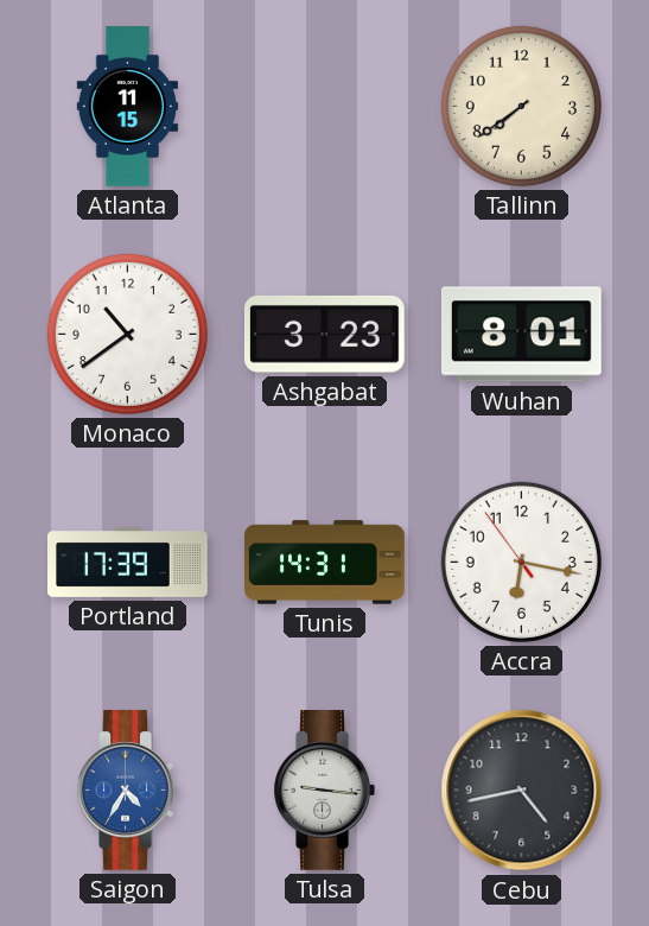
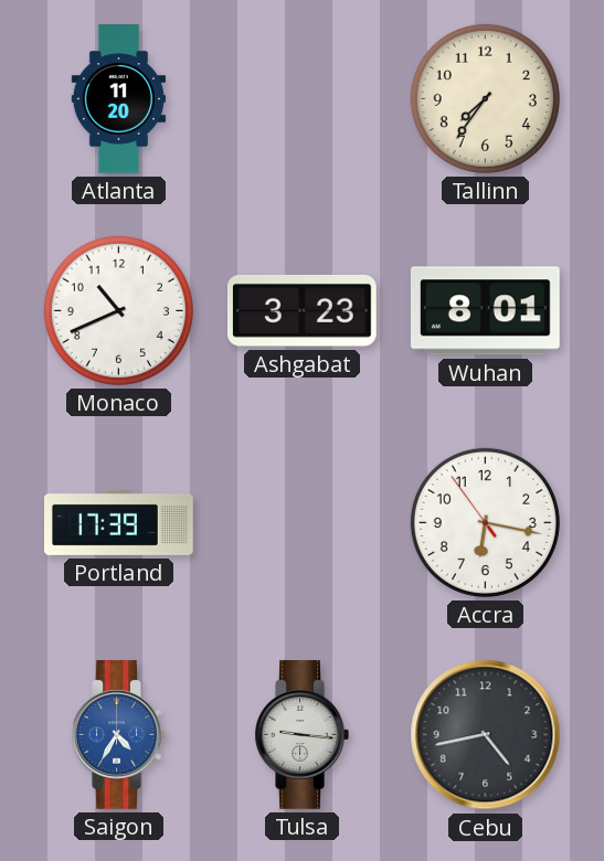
Atlanta: 11:15 -> 11:20 (119, 99)
Tallinn: 7:39 -> 7:36 (485, 98)
Monaco: 10:39 -> 10:41 (118, 310)
Tunis: 14:31 -> none (325, 563)
